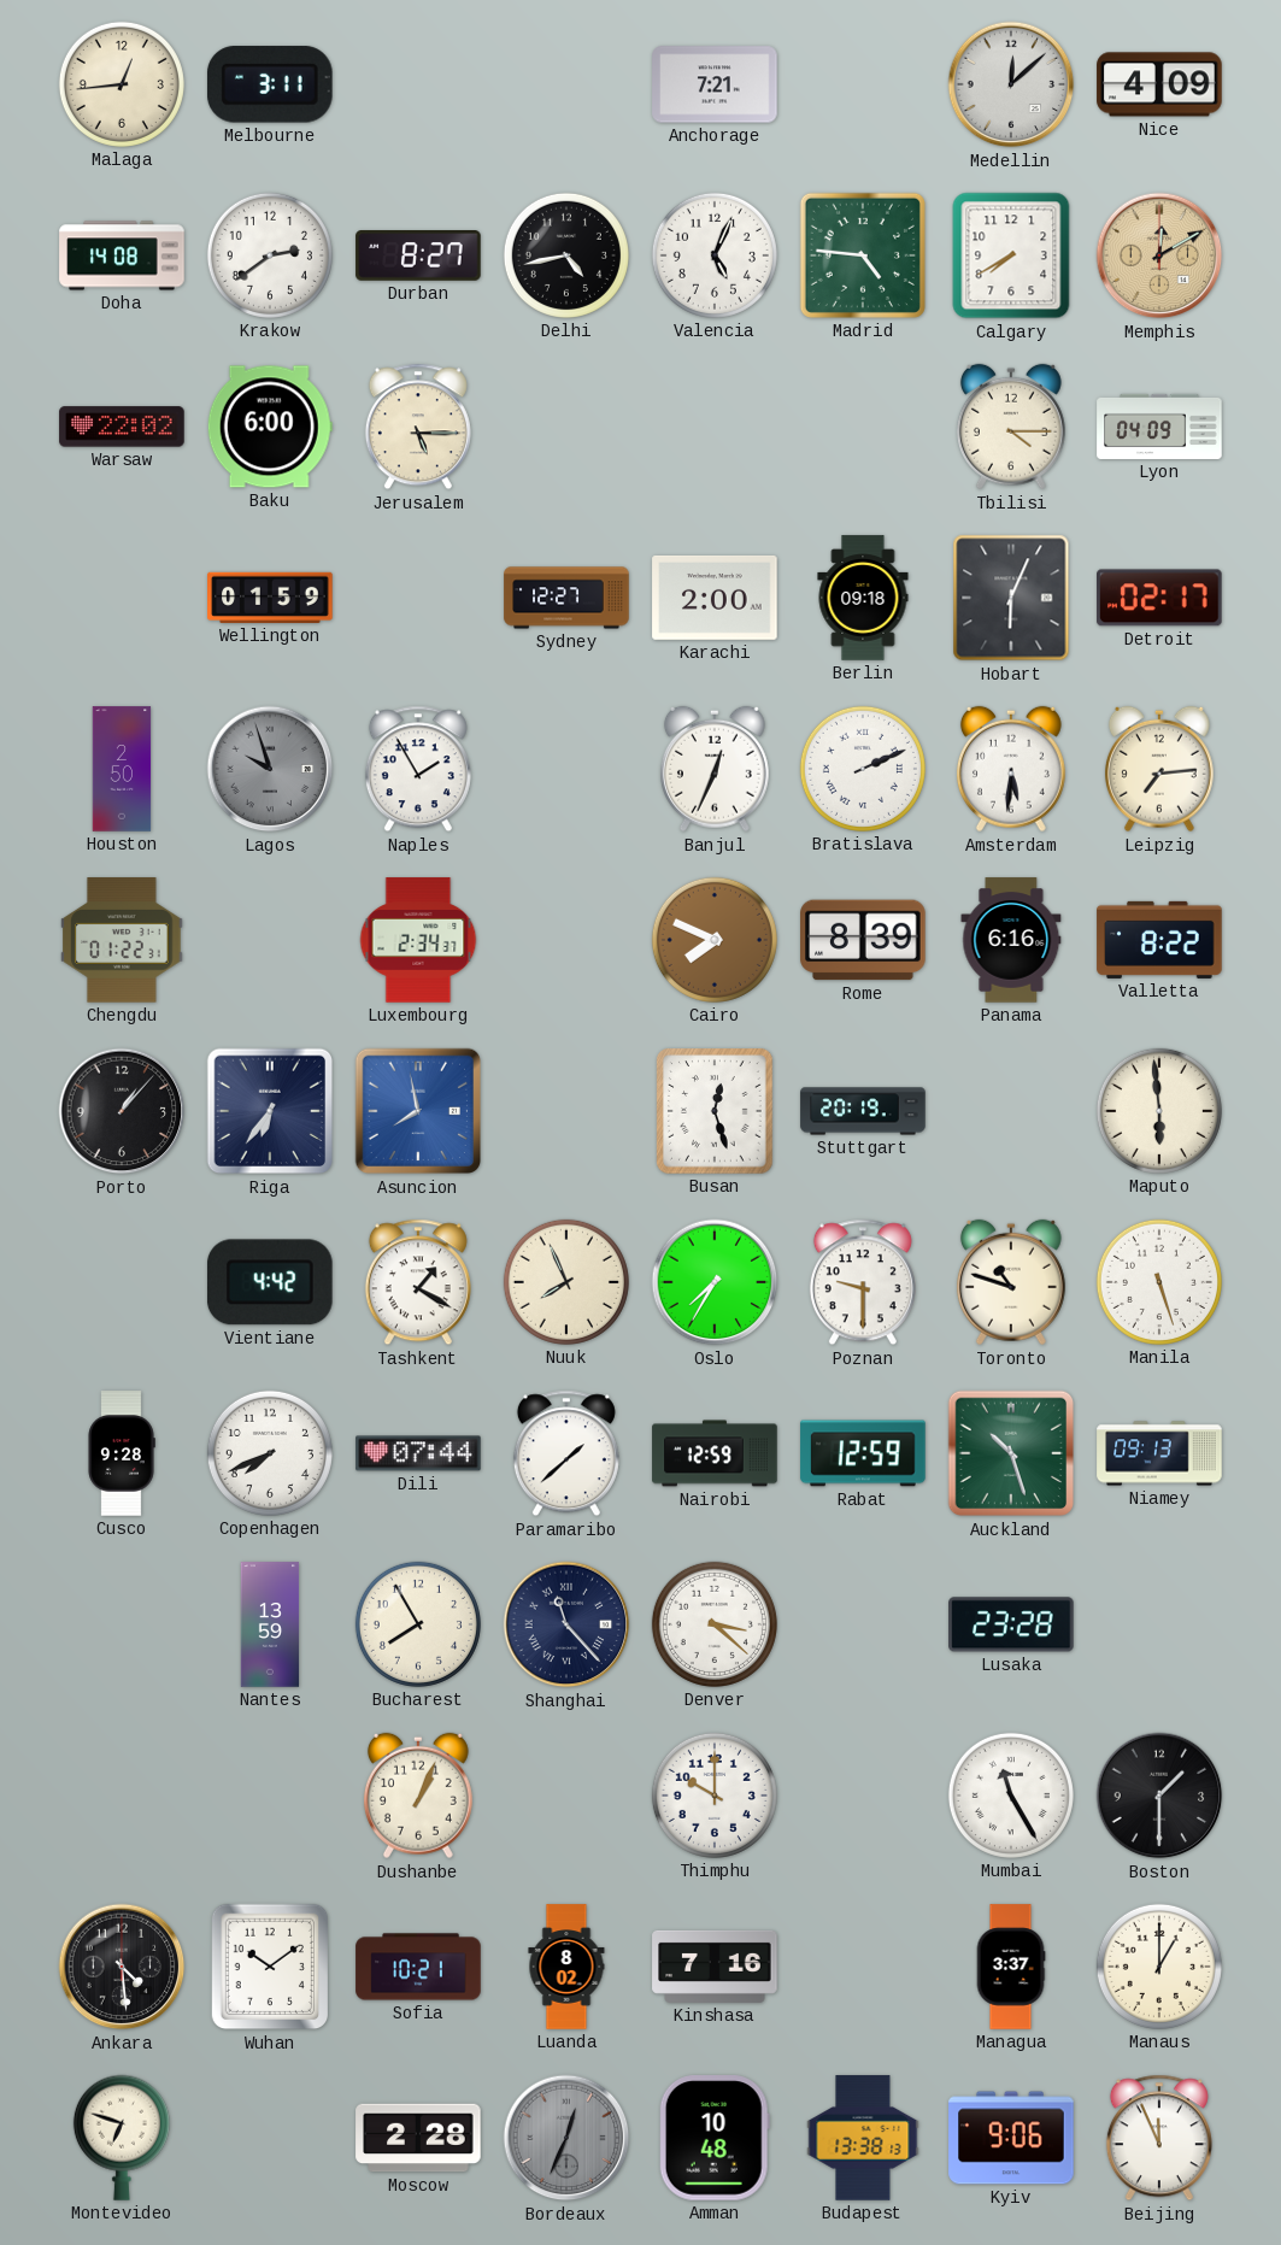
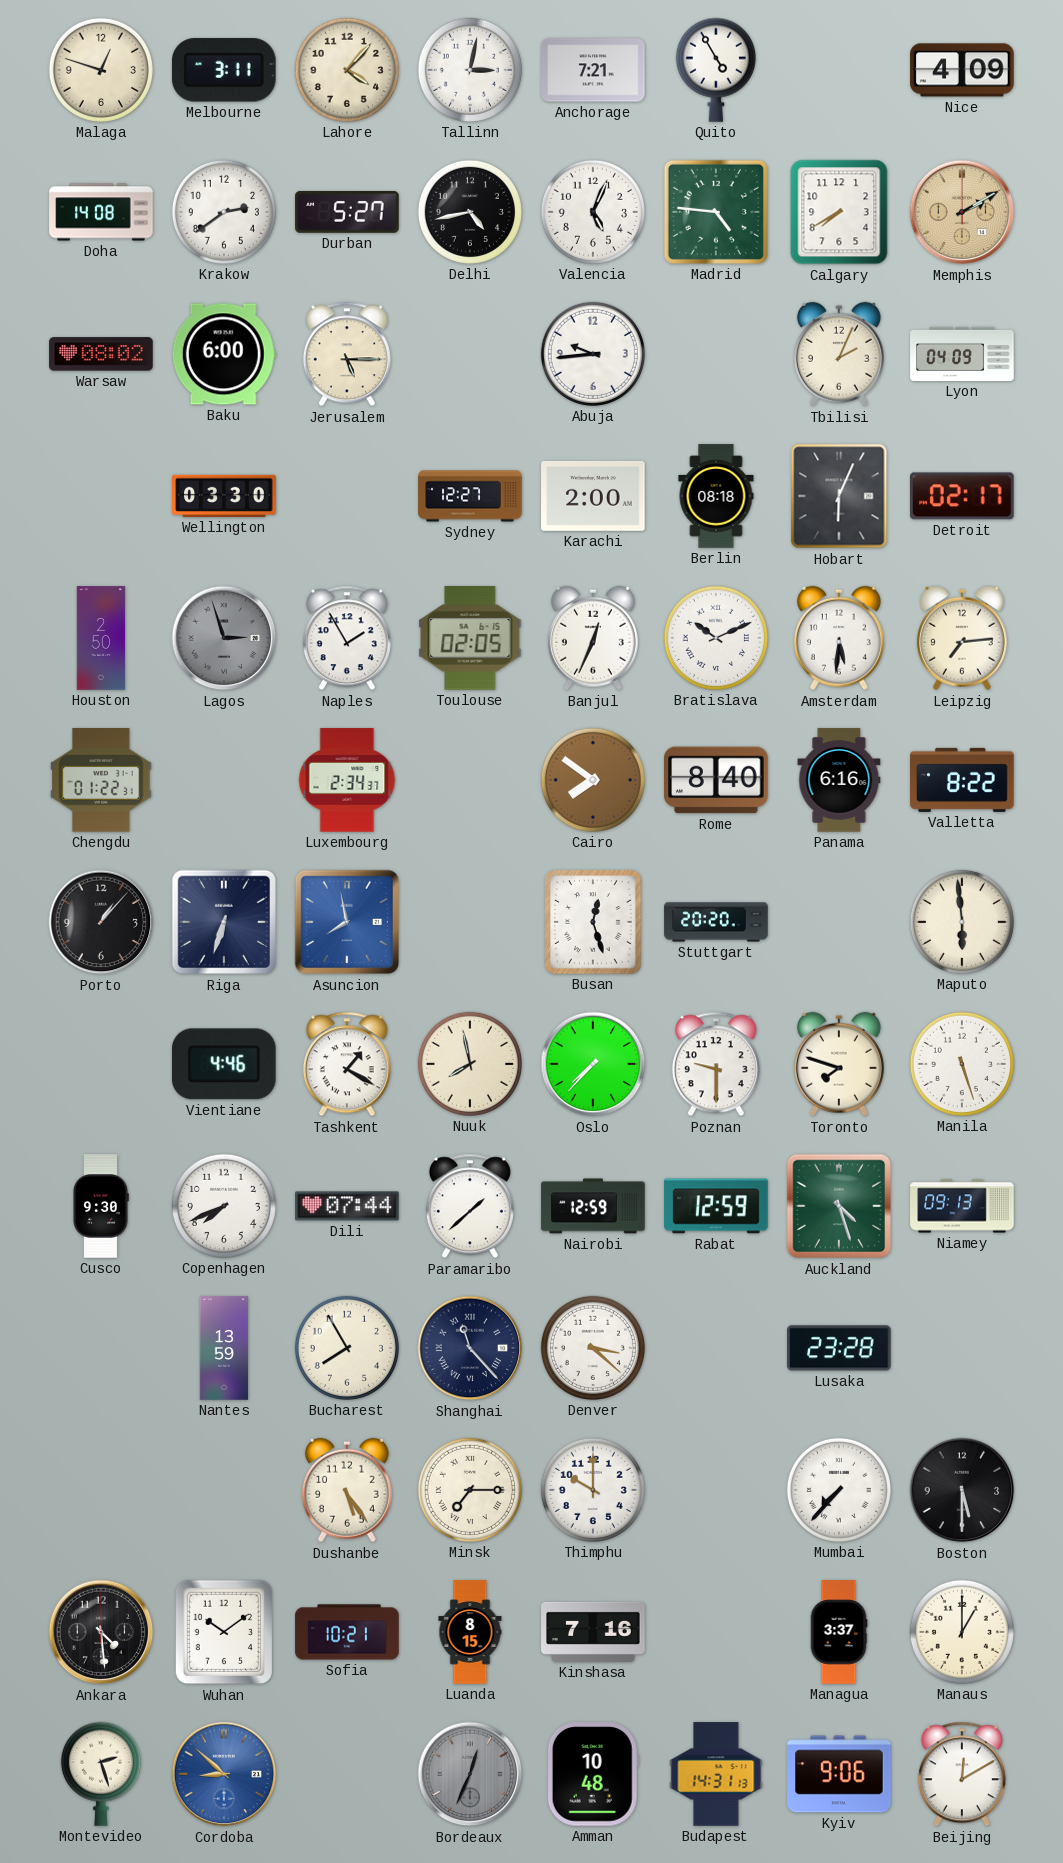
Malaga: 12:44 -> 12:48 (101, 70)
Lahore: none -> 4:07 (347, 70)
Tallinn: none -> 3:02 (470, 70)
Quito: none -> 4:55 (716, 70)
Medellin: 12:08 -> none (1011, 84)
Durban: 8:27 -> 5:27 (347, 213)
Memphis: 12:10 -> 2:10 (962, 212)
Warsaw: 22:02 -> 08:02 (101, 354)
Abuja: none -> 9:44 (593, 354)
Tbilisi: 4:15 -> 2:04 (839, 354)
Wellington: 01:59 -> 03:30 (224, 496)
Berlin: 09:18 -> 08:18 (716, 496)
Lagos: 9:57 -> 2:57 (224, 638)
Toulouse: none -> 02:05 (470, 638)
Bratislava: 2:11 -> 10:11 (716, 638)
Cairo: 7:49 -> 7:51 (593, 780)
Rome: 8:39 -> 8:40 (716, 780)
Riga: 6:36 -> 6:33 (224, 922)
Stuttgart: 20:19 -> 20:20 (716, 922)
Vientiane: 4:42 -> 4:46 (224, 1064)
Nuuk: 7:56 -> 7:58 (470, 1064)
Oslo: 7:35 -> 7:37 (593, 1064)
Toronto: 10:48 -> 7:48 (839, 1064)
Cusco: 9:28 -> 9:30 (101, 1206)
Auckland: 10:27 -> 4:27 (839, 1206)
Dushanbe: 1:04 -> 5:24 (347, 1490)
Minsk: none -> 7:15 (470, 1490)
Mumbai: 11:25 -> 7:37 (839, 1490)
Boston: 1:30 -> 5:30 (962, 1490)
Luanda: 8:02 -> 8:15 (470, 1632)
Montevideo: 6:48 -> 2:27 (101, 1774)
Cordoba: none -> 8:52 (224, 1774)
Moscow: 2:28 -> none (418, 2138)
Budapest: 13:38 -> 14:31 (716, 1774)
Beijing: 11:56 -> 12:10 (962, 1774)
